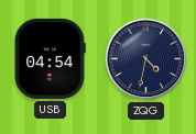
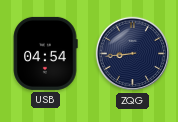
ZQG: 4:32 -> 8:44 (133, 54)
